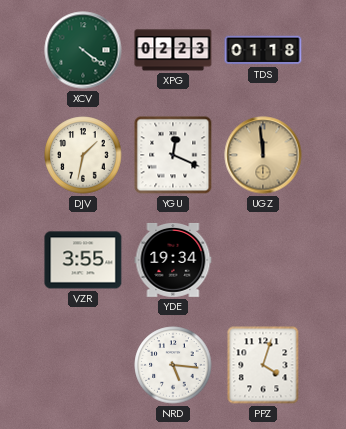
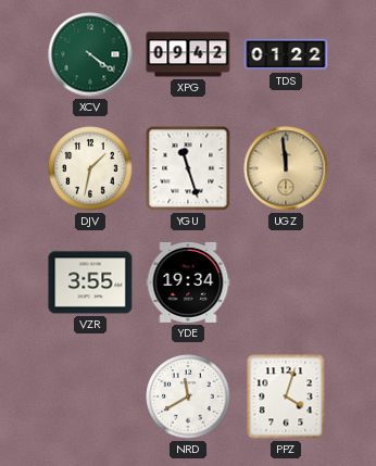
XPG: 02:23 -> 09:42 (188, 54)
TDS: 01:18 -> 01:22 (286, 54)
YGU: 12:19 -> 11:27 (188, 168)
NRD: 5:16 -> 11:40 (188, 396)
